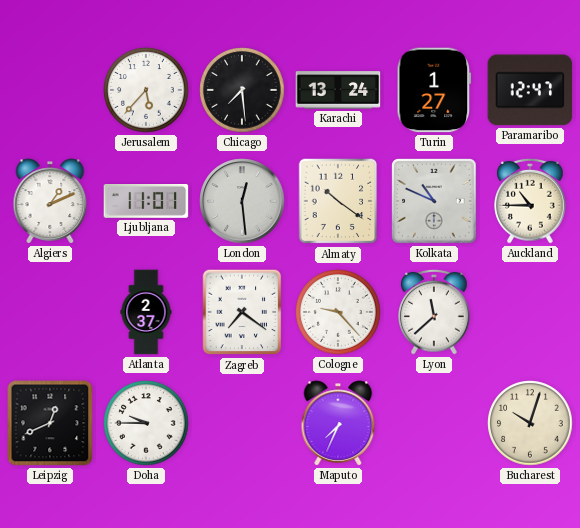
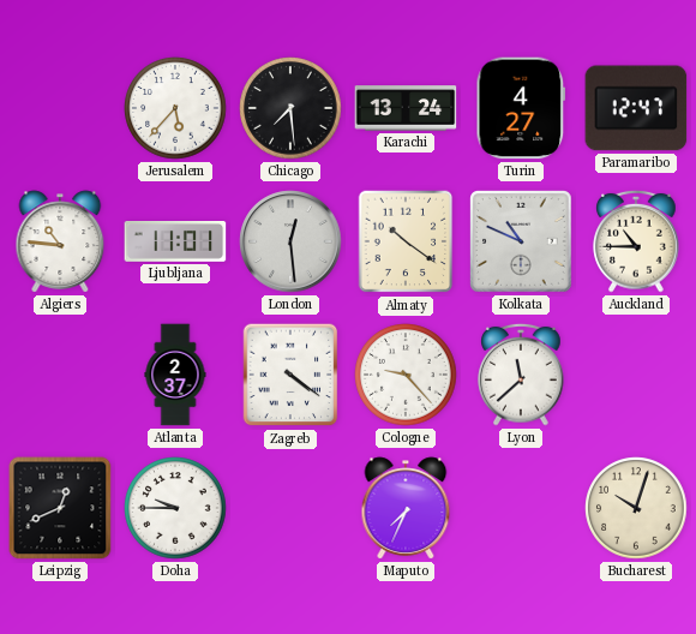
Turin: 1:27 -> 4:27 (521, 108)
Algiers: 1:11 -> 10:46 (60, 241)
Zagreb: 7:21 -> 4:21 (290, 375)
